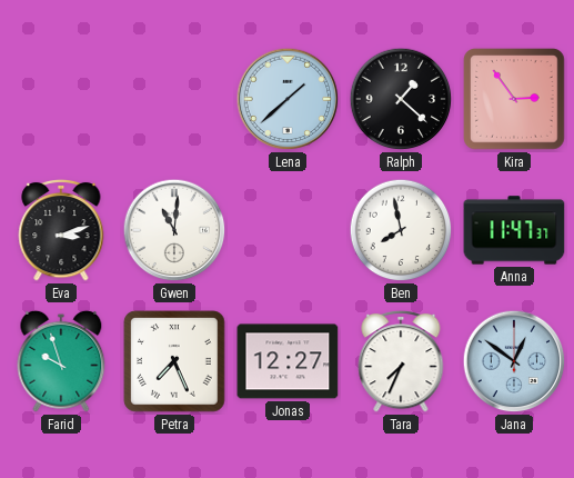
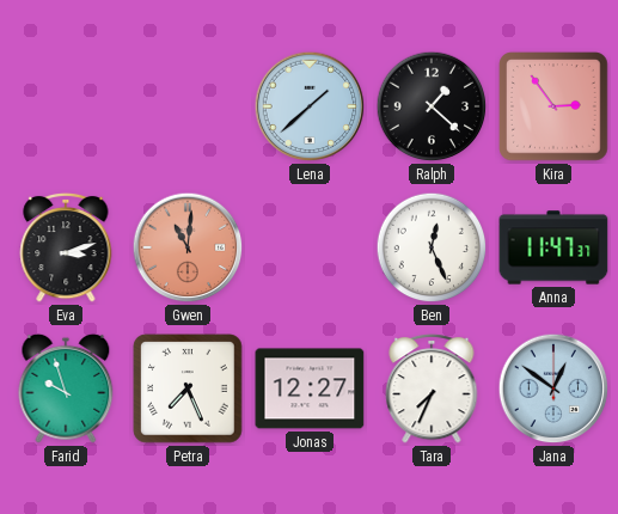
Gwen dial: white -> salmon (188, 247)
Ben: 7:58 -> 12:26 (432, 247)
